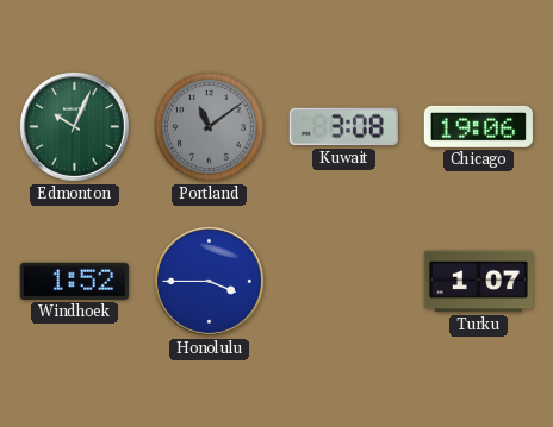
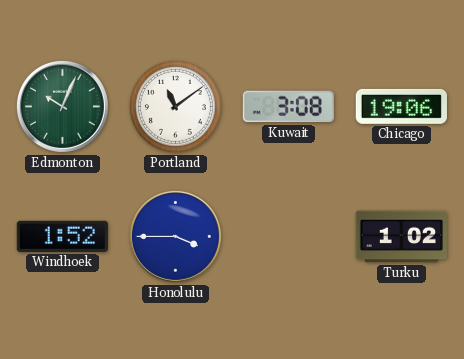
Portland dial: grey -> white (175, 106)
Turku: 1:07 -> 1:02 (401, 237)
